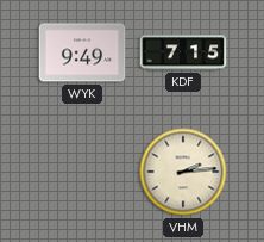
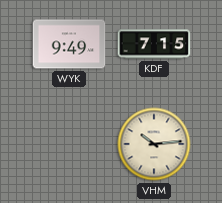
VHM: 2:14 -> 10:14 (154, 144)
